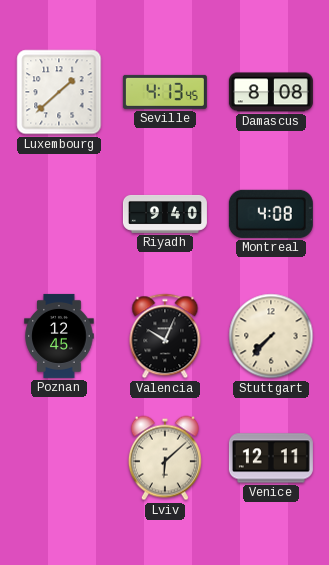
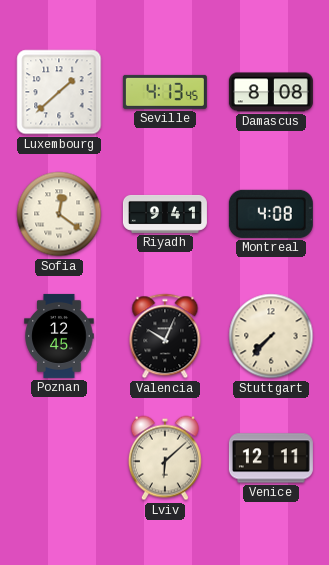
Sofia: none -> 12:21 (59, 214)
Riyadh: 9:40 -> 9:41 (165, 214)
